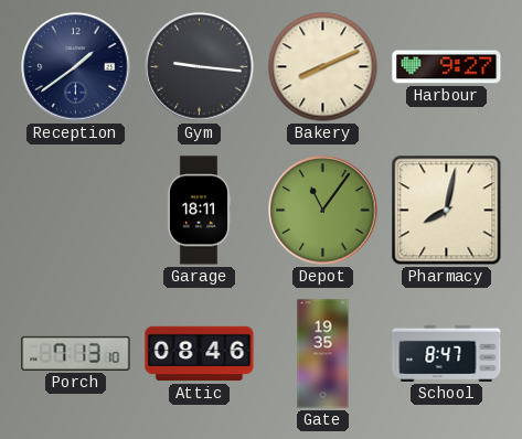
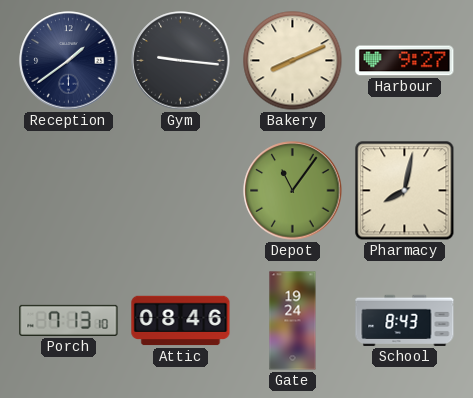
Garage: 18:11 -> none (199, 211)
Gate: 19:35 -> 19:24 (293, 321)
School: 8:47 -> 8:43 (405, 320)
